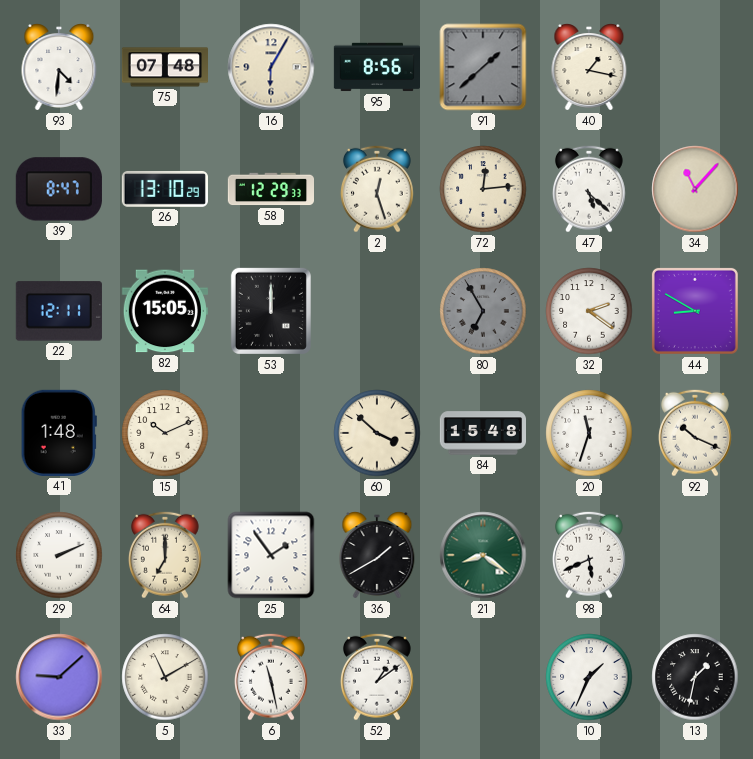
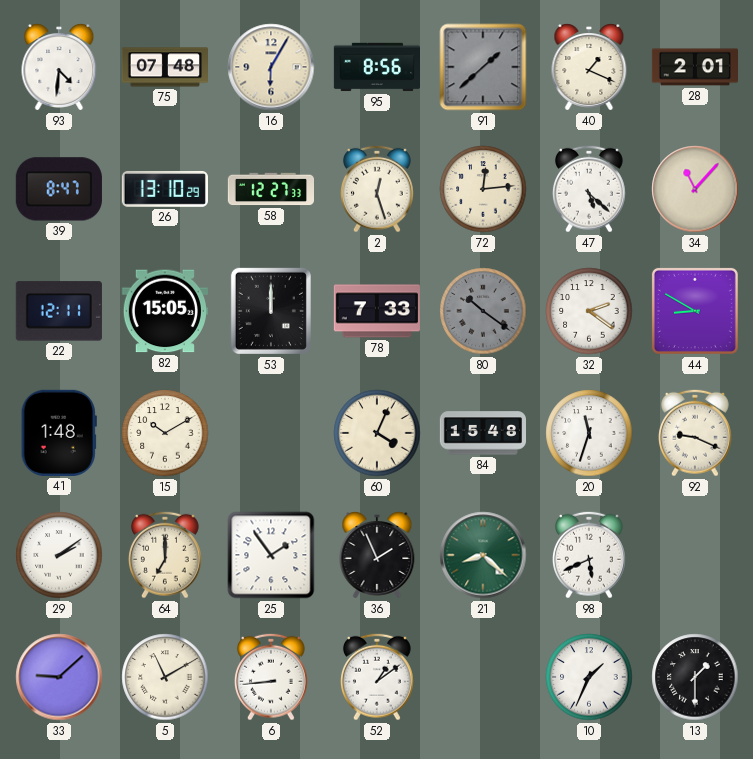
40: 1:17 -> 1:19 (589, 67)
28: none -> 2:01 (694, 67)
58: 12:29 -> 12:27 (270, 189)
78: none -> 7:33 (377, 311)
80: 6:55 -> 10:21 (483, 311)
15: 10:11 -> 10:10 (165, 433)
60: 3:52 -> 4:04 (377, 433)
92: 10:19 -> 9:19 (695, 433)
29: 2:11 -> 2:09 (59, 555)
36: 1:40 -> 1:56 (377, 555)
21: 8:21 -> 8:22 (483, 555)
6: 11:28 -> 8:44 (271, 677)
13: 1:32 -> 1:30 (695, 677)
